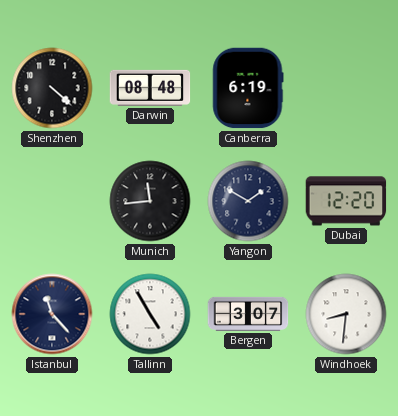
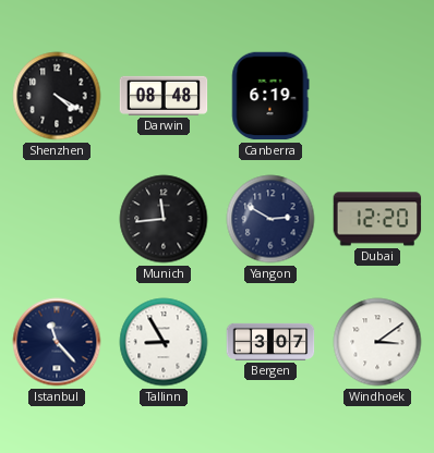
Shenzhen: 4:22 -> 4:20 (57, 96)
Yangon: 1:50 -> 2:50 (270, 219)
Tallinn: 4:55 -> 8:55 (164, 342)
Windhoek: 8:31 -> 3:09 (377, 342)
